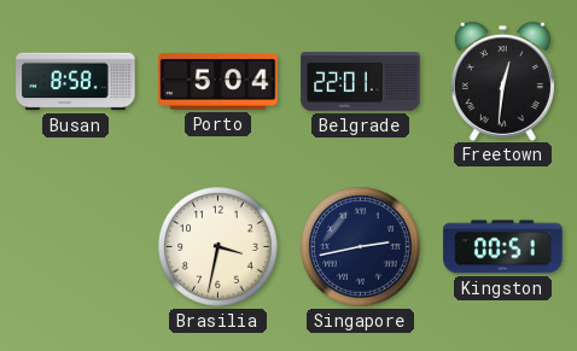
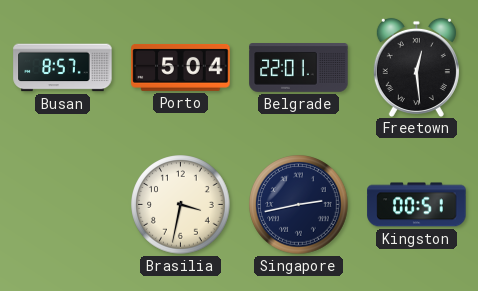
Busan: 8:58 -> 8:57 (63, 68)
Freetown: 12:31 -> 12:29 (416, 67)
